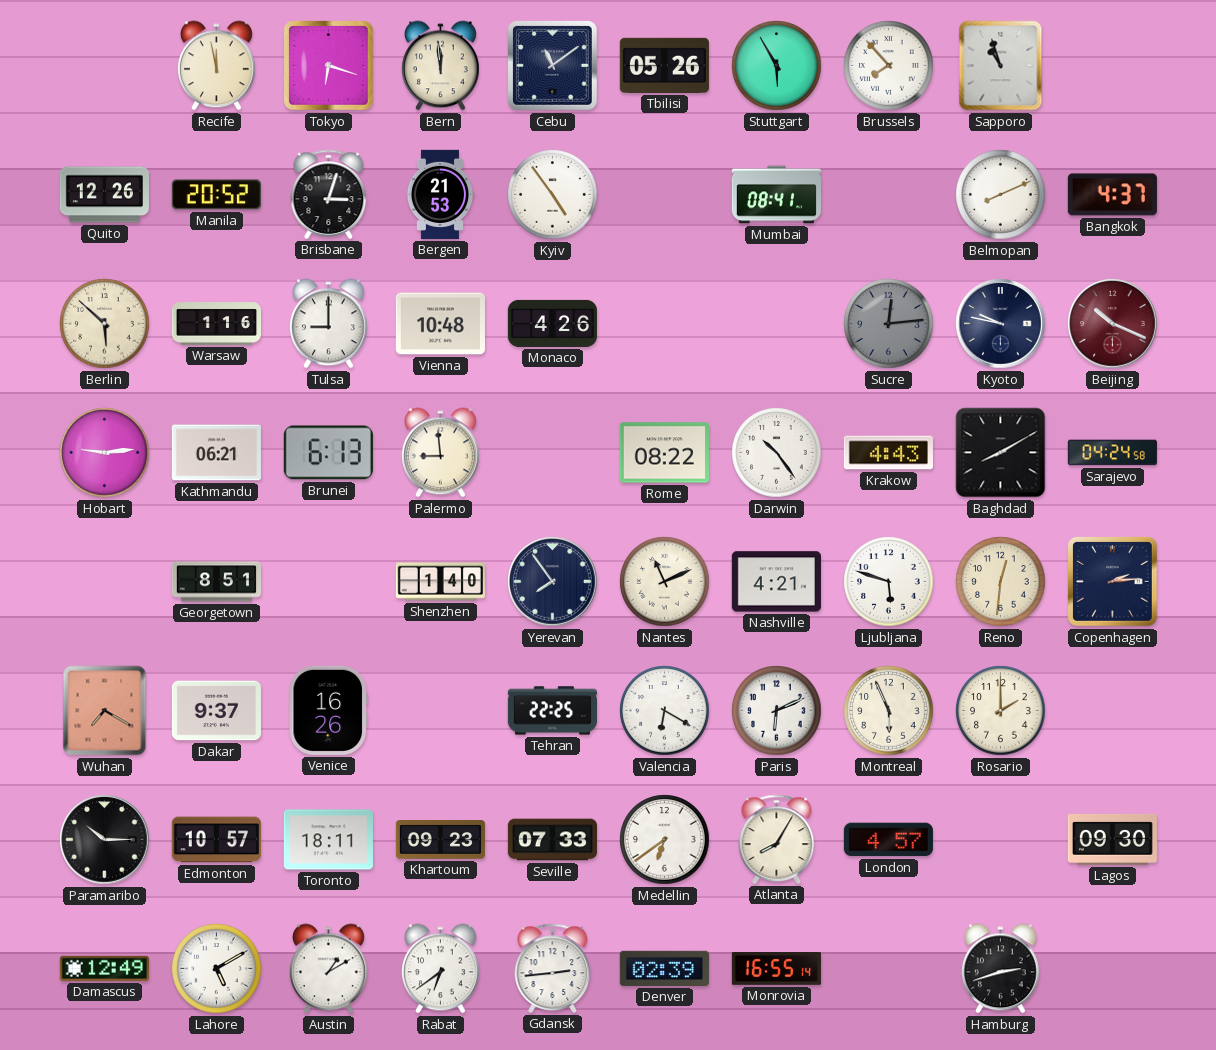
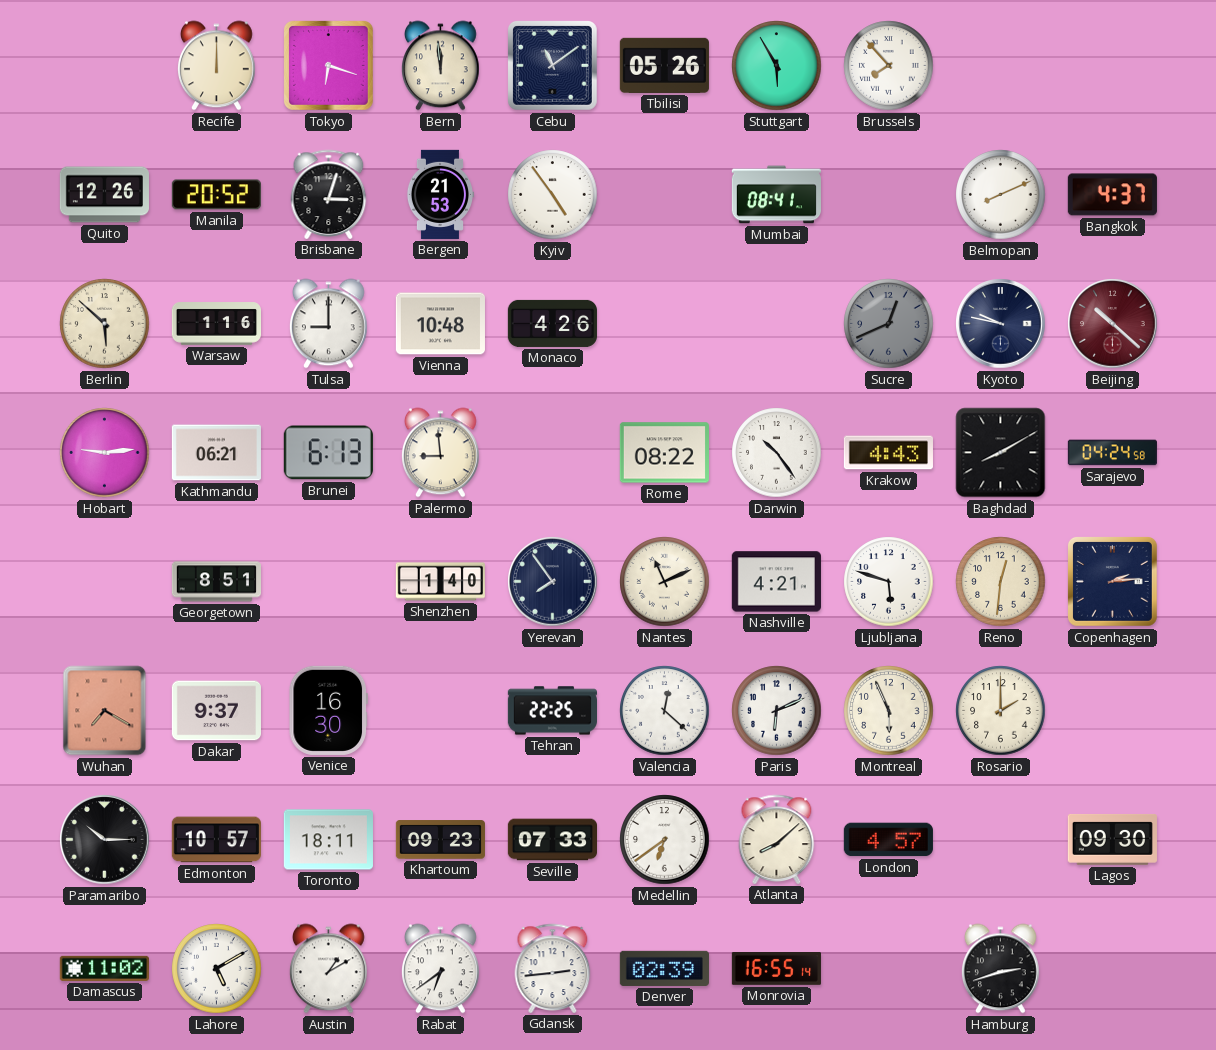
Recife: 11:58 -> 12:00 (216, 66)
Sapporo: 10:57 -> none (1001, 66)
Sucre: 12:14 -> 12:41 (889, 324)
Beijing: 10:19 -> 10:22 (1113, 324)
Venice: 16:26 -> 16:30 (328, 710)
Valencia: 6:20 -> 12:22 (665, 711)
Atlanta: 8:05 -> 8:08 (777, 839)
Damascus: 12:49 -> 11:02 (104, 968)
